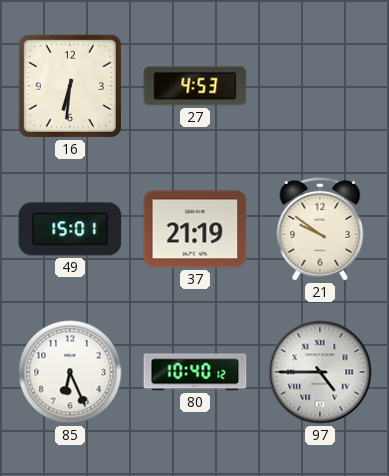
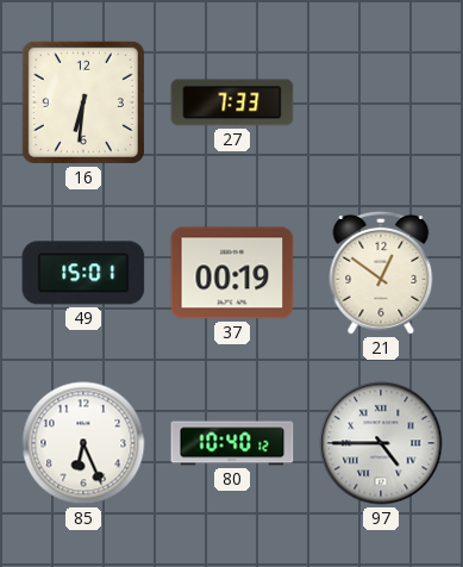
27: 4:53 -> 7:33 (232, 102)
37: 21:19 -> 00:19 (232, 273)
21: 9:51 -> 12:51 (381, 273)
